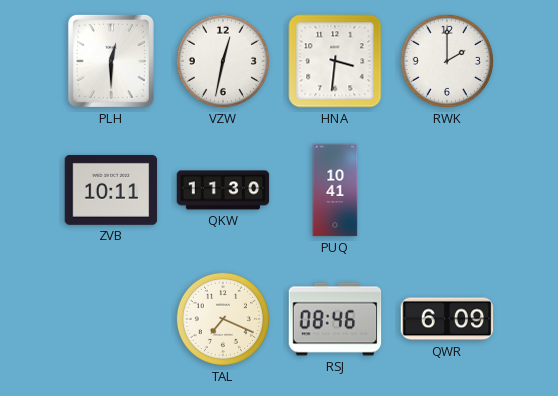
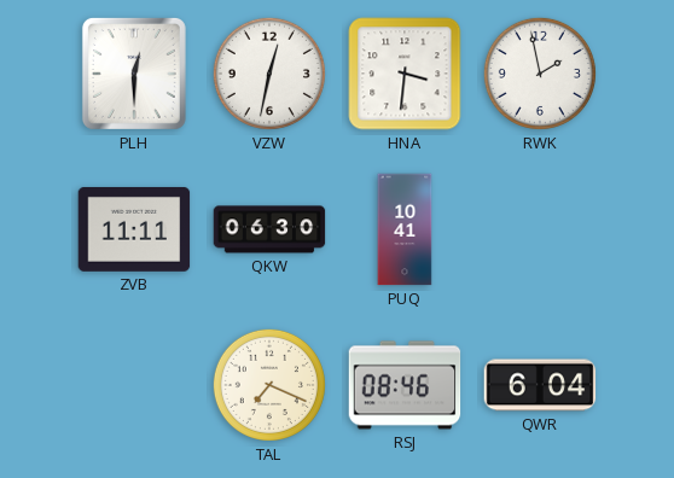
RWK: 2:00 -> 1:58 (540, 74)
ZVB: 10:11 -> 11:11 (134, 229)
QKW: 11:30 -> 06:30 (269, 229)
QWR: 6:09 -> 6:04 (540, 385)
